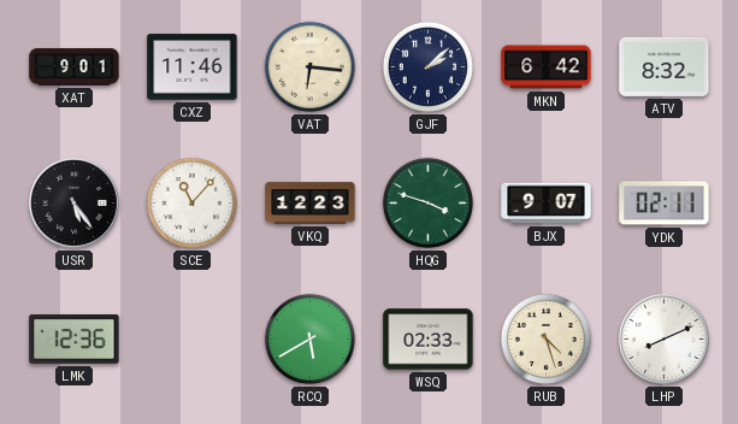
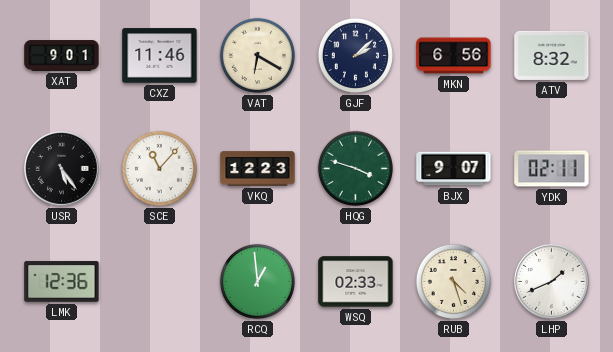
VAT: 6:16 -> 6:20 (257, 55)
MKN: 6:42 -> 6:56 (454, 56)
RCQ: 5:40 -> 12:59 (257, 281)
LHP: 8:11 -> 1:41 (552, 282)
